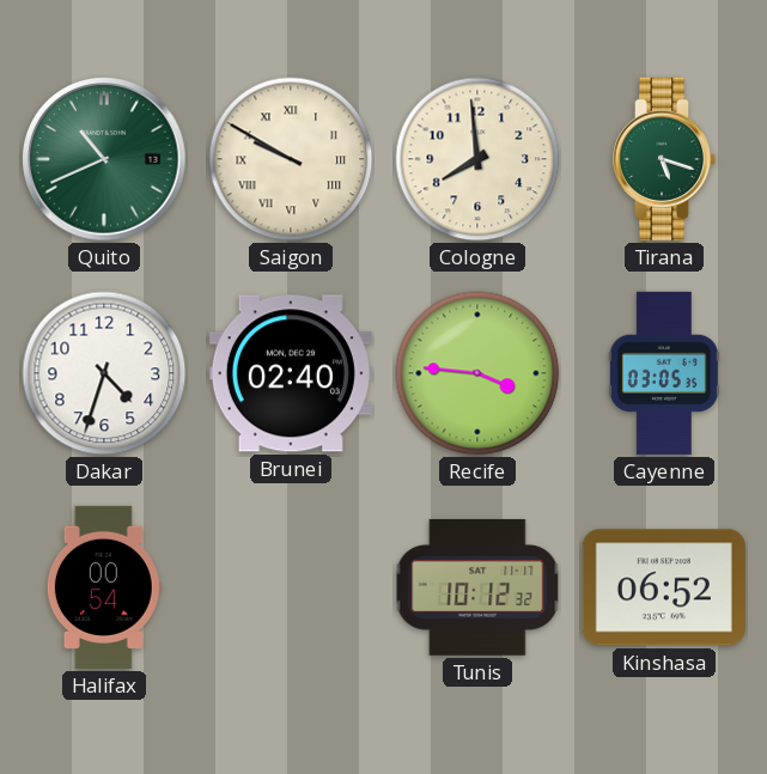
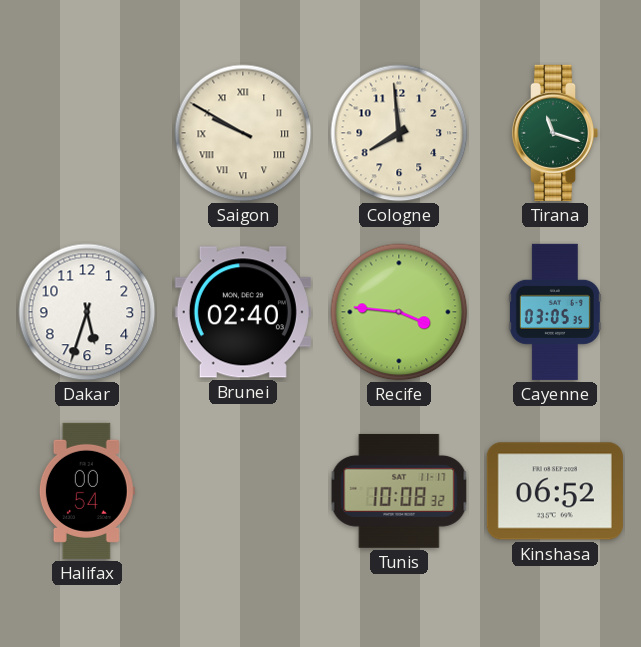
Quito: 10:41 -> none (104, 159)
Tirana: 5:18 -> 11:18 (555, 133)
Dakar: 4:33 -> 5:33 (87, 312)
Tunis: 10:12 -> 10:08 (399, 491)
